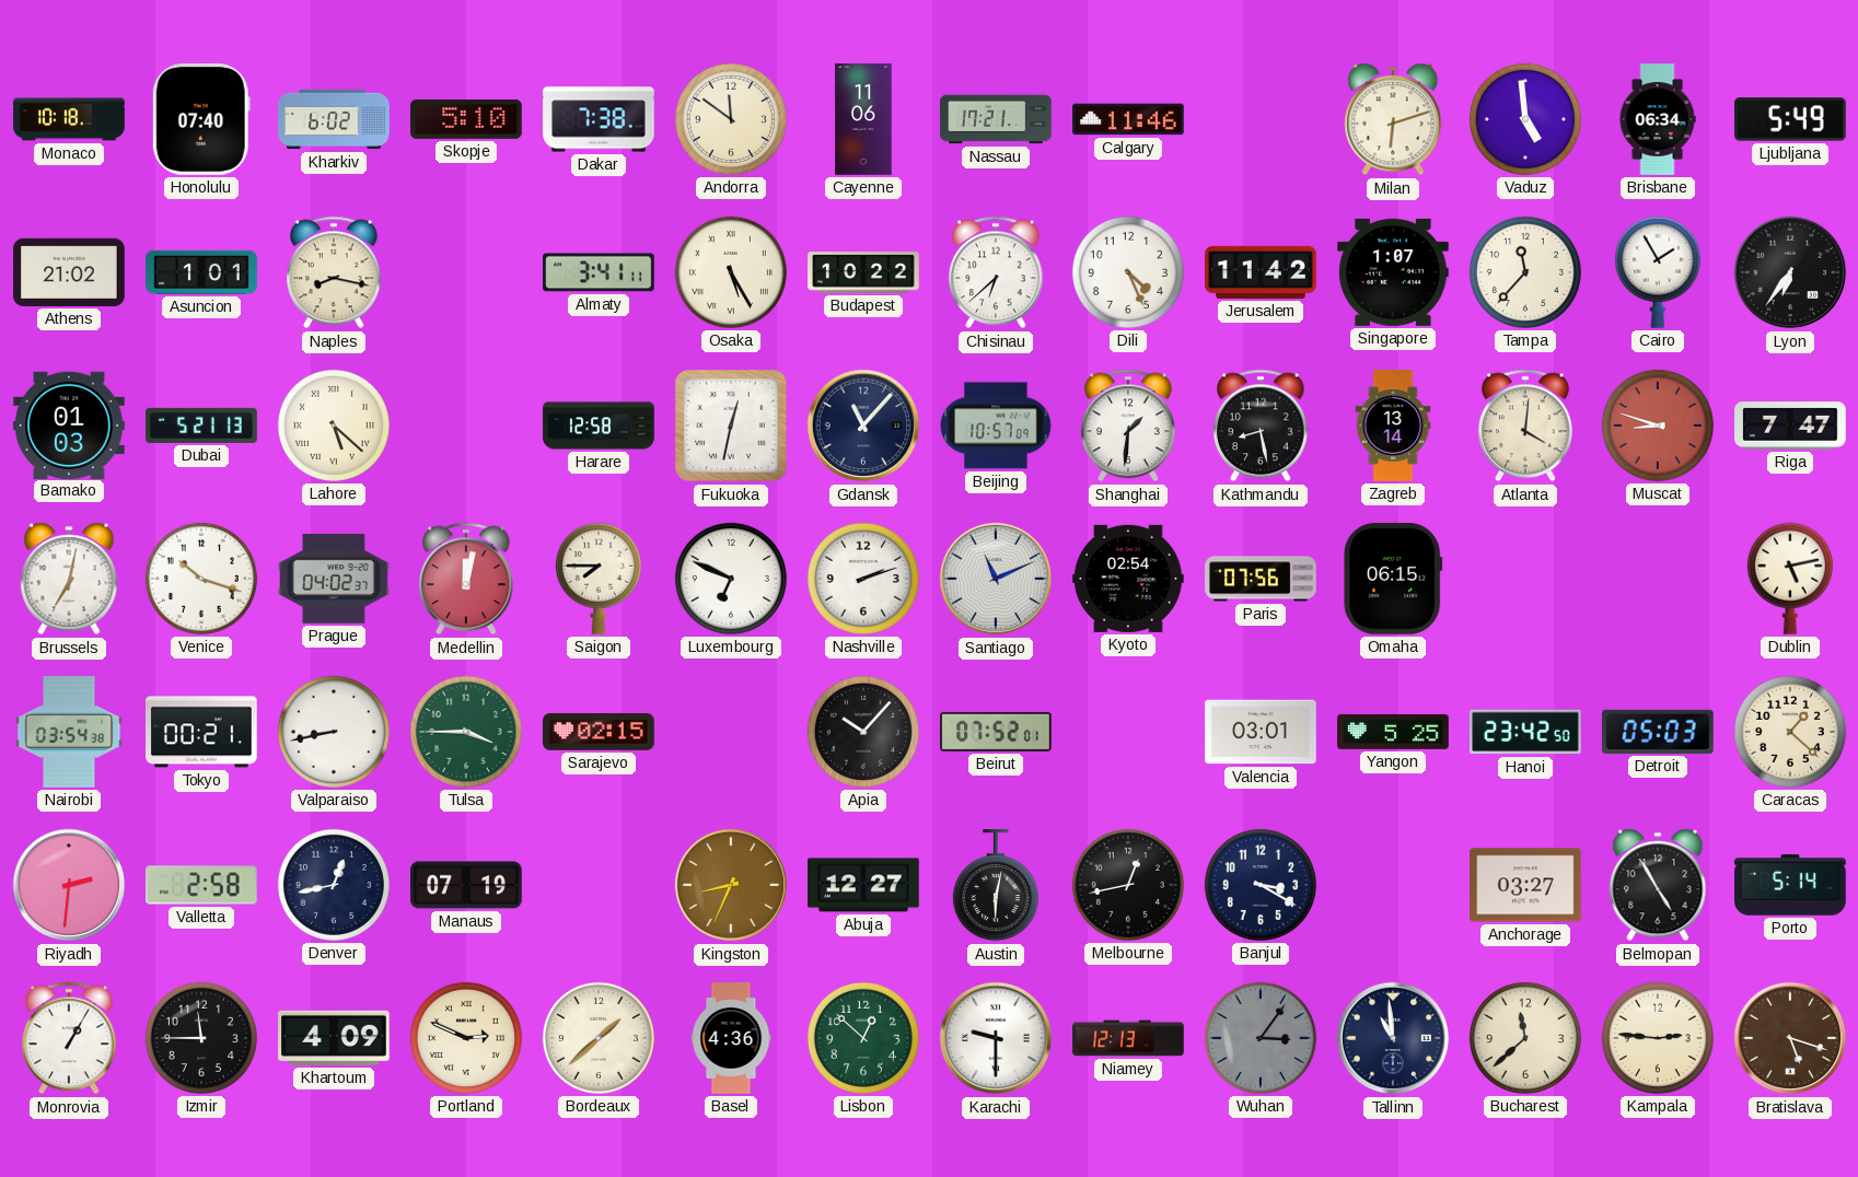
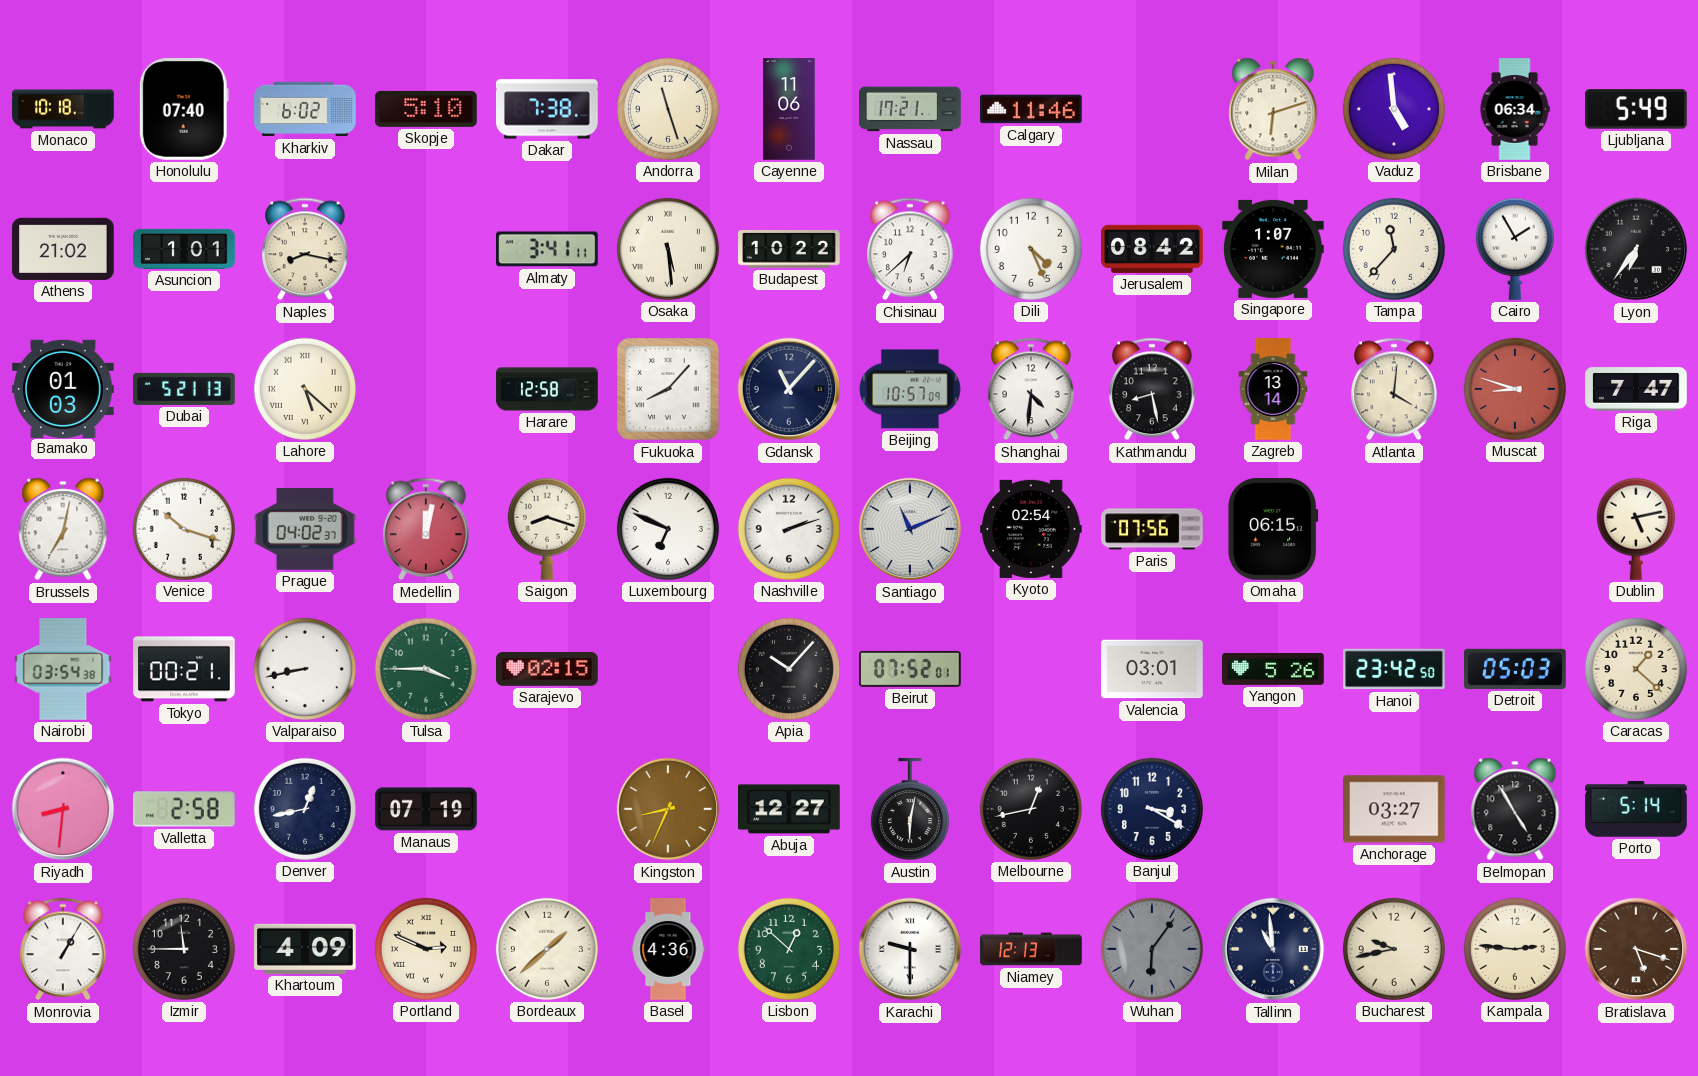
Andorra: 11:51 -> 11:27 (668, 109)
Osaka: 5:25 -> 5:29 (668, 249)
Jerusalem: 11:42 -> 08:42 (1152, 249)
Fukuoka: 12:32 -> 8:07 (668, 389)
Shanghai: 1:31 -> 4:31 (1031, 389)
Saigon: 7:45 -> 8:18 (547, 529)
Yangon: 5:25 -> 5:26 (1273, 669)
Riyadh: 2:31 -> 8:31 (63, 809)
Wuhan: 3:06 -> 6:06 (1152, 949)
Bucharest: 11:38 -> 9:43 (1394, 949)
